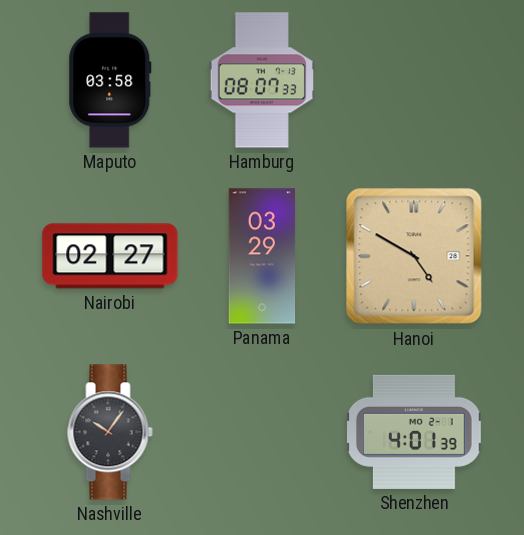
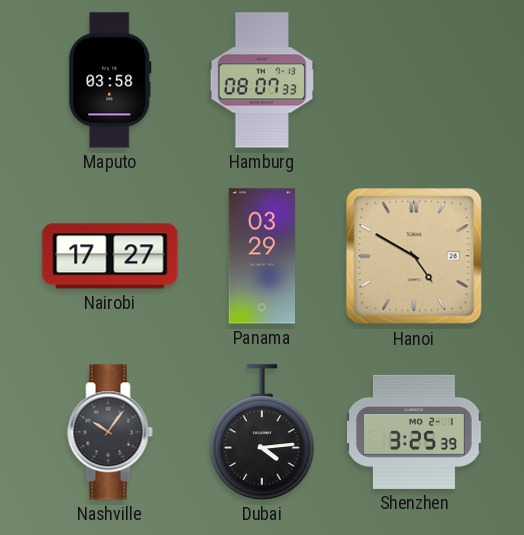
Nairobi: 02:27 -> 17:27 (110, 256)
Dubai: none -> 4:14 (262, 432)
Shenzhen: 4:01 -> 3:25 (415, 432)
